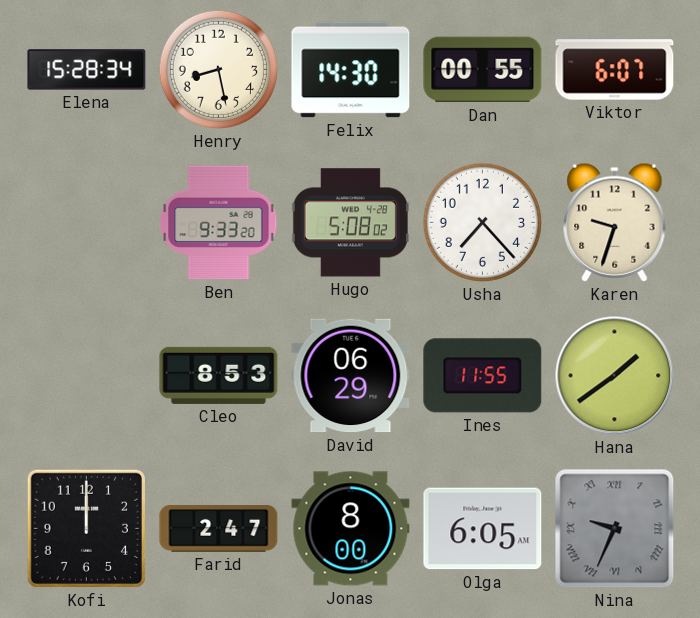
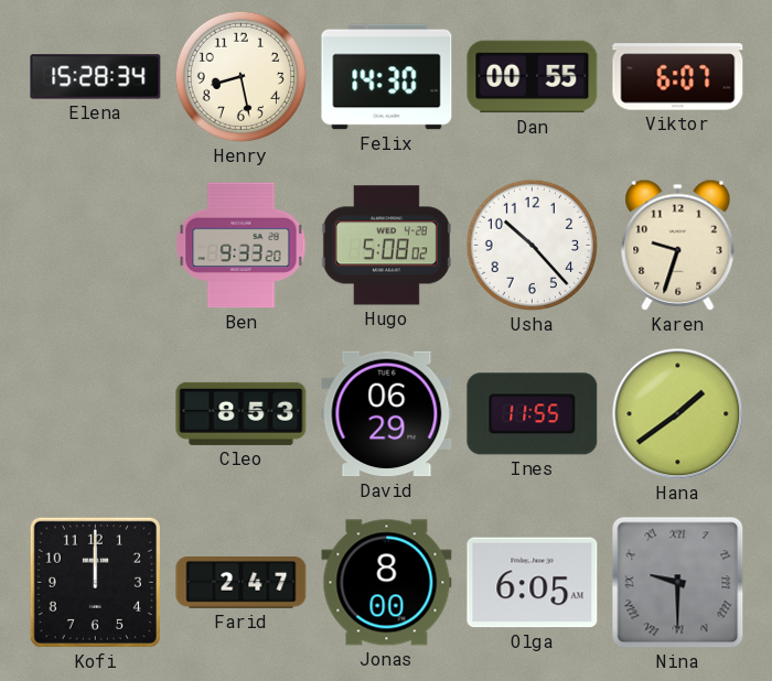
Usha: 7:23 -> 10:23 (532, 245)
Nina: 9:34 -> 9:30 (678, 583)
